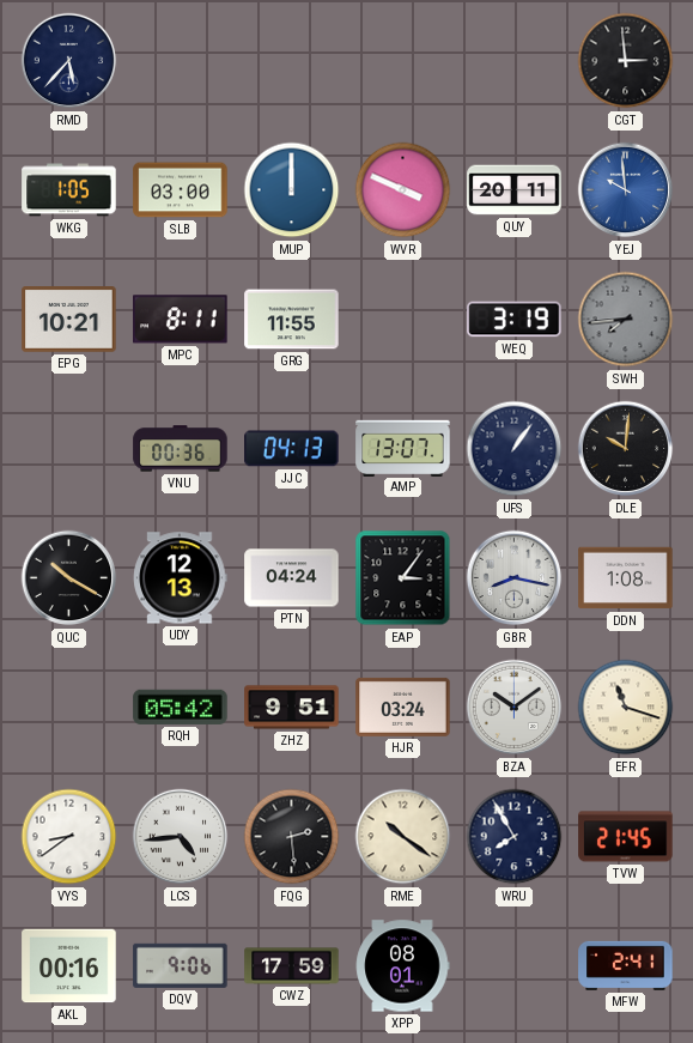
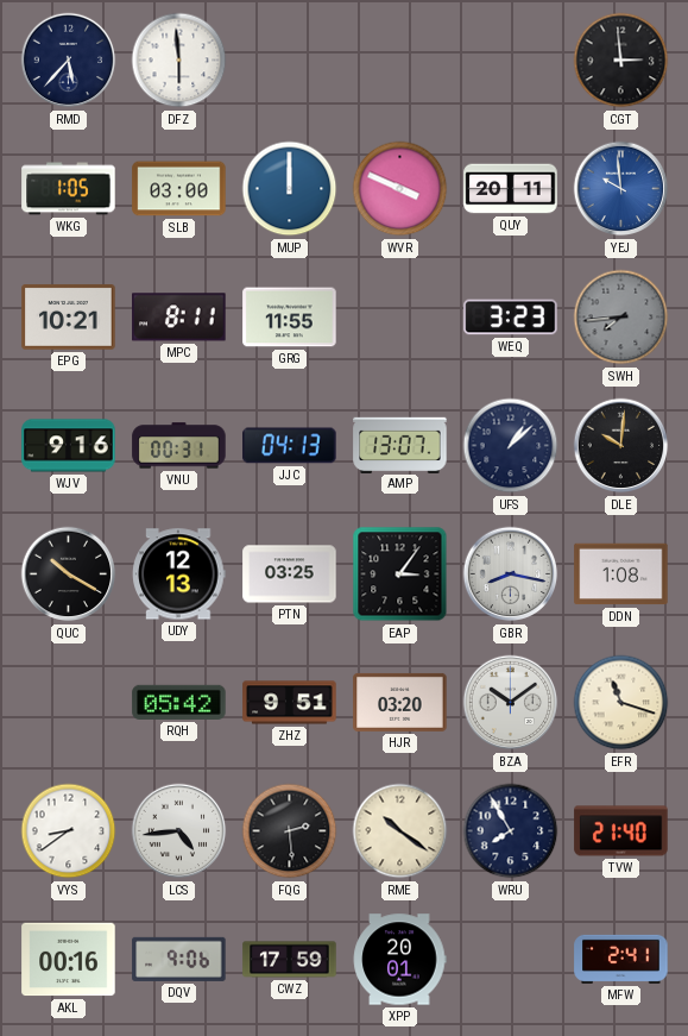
DFZ: none -> 5:59 (179, 61)
WEQ: 3:19 -> 3:23 (511, 318)
WJV: none -> 9:16 (69, 446)
VNU: 00:36 -> 00:31 (179, 446)
UFS: 1:06 -> 1:08 (511, 446)
PTN: 04:24 -> 03:25 (290, 574)
HJR: 03:24 -> 03:20 (400, 702)
TVW: 21:45 -> 21:40 (621, 831)
XPP: 08:01 -> 20:01 (399, 960)
